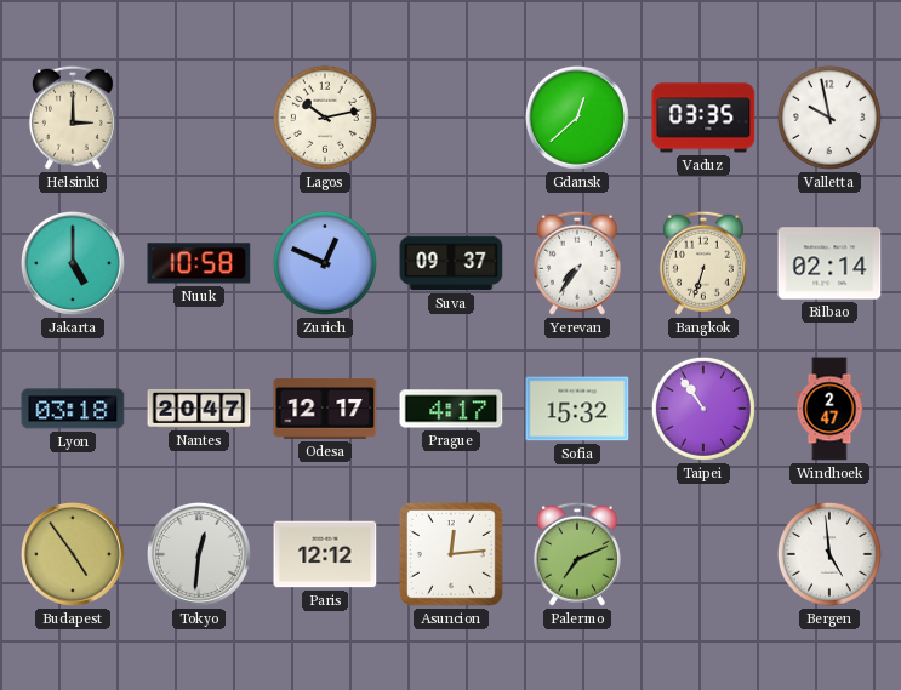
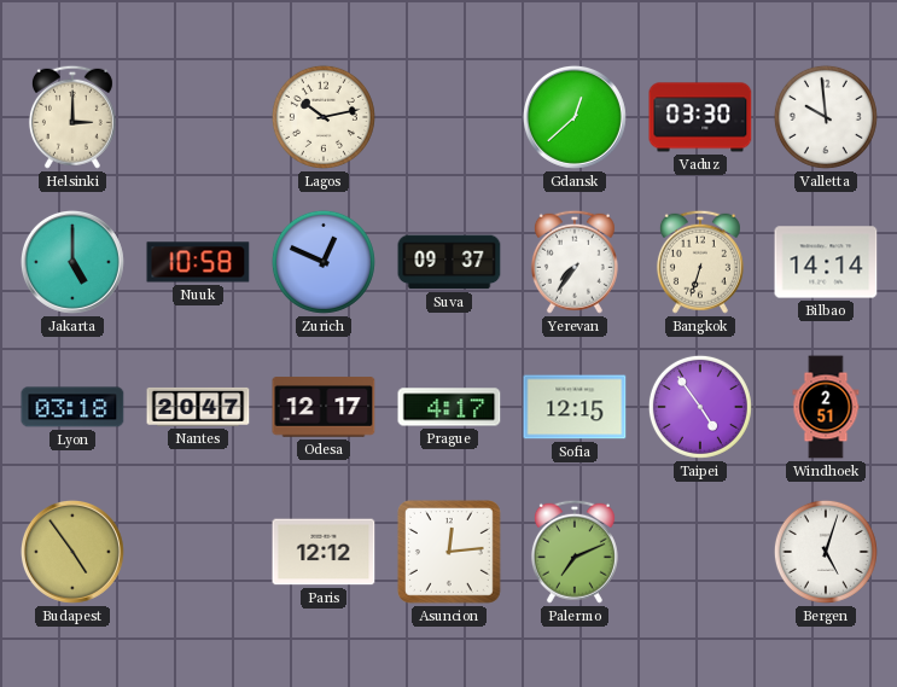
Vaduz: 03:35 -> 03:30 (700, 117)
Valletta: 9:58 -> 9:59 (826, 117)
Bilbao: 02:14 -> 14:14 (826, 262)
Sofia: 15:32 -> 12:15 (575, 407)
Taipei: 10:54 -> 4:54 (700, 407)
Windhoek: 2:47 -> 2:51 (826, 407)
Tokyo: 12:31 -> none (199, 554)
Bergen: 4:59 -> 5:03 (826, 552)
